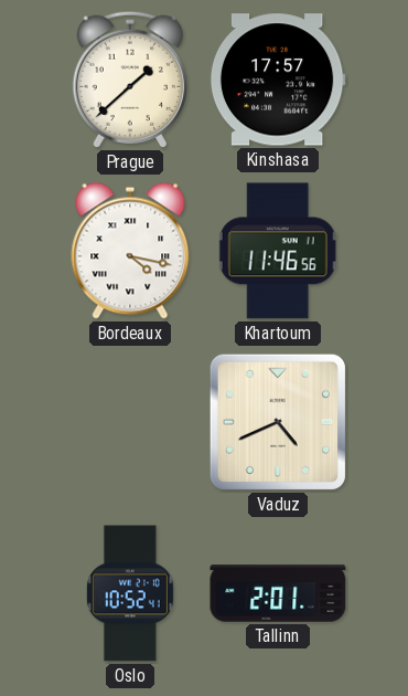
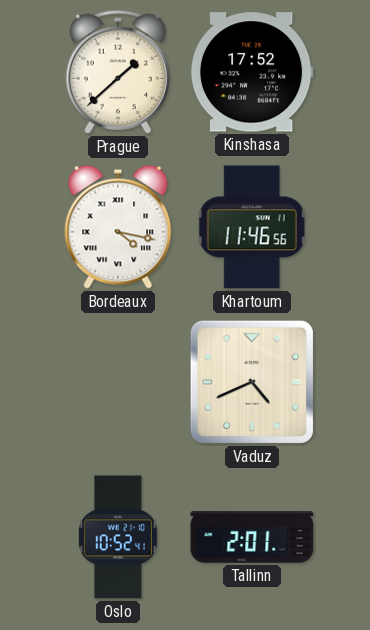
Kinshasa: 17:57 -> 17:52 (252, 72)
